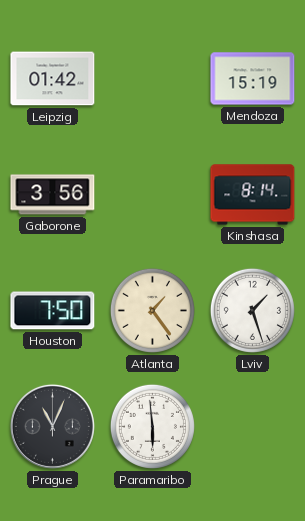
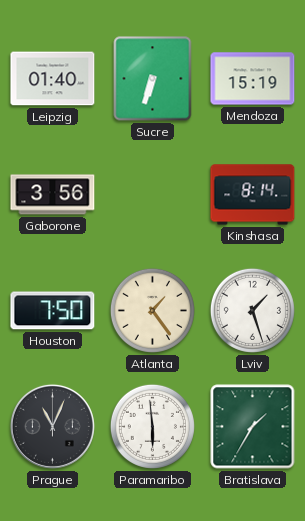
Leipzig: 01:42 -> 01:40 (53, 79)
Sucre: none -> 6:33 (153, 79)
Bratislava: none -> 1:35 (253, 427)
